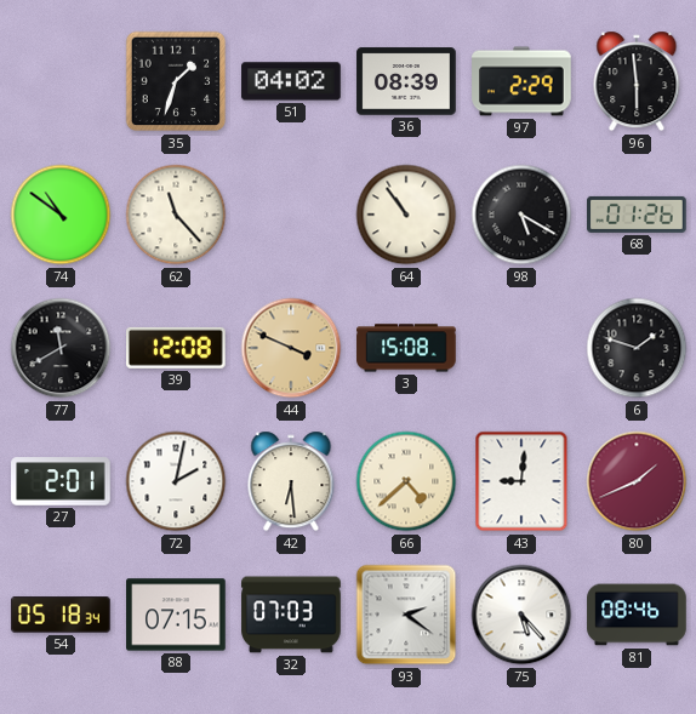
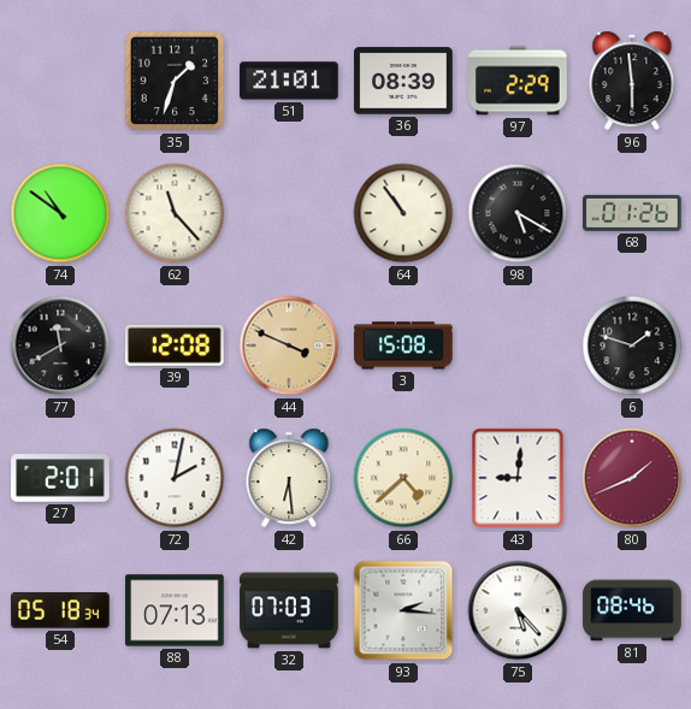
51: 04:02 -> 21:01 (289, 81)
88: 07:15 -> 07:13 (175, 610)
93: 2:21 -> 2:16 (403, 610)
